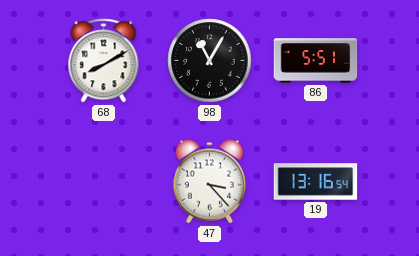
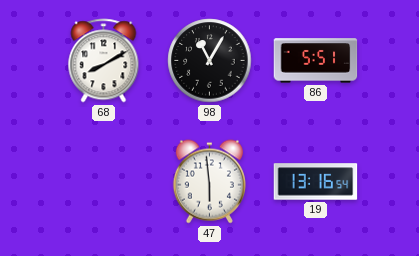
47: 3:23 -> 5:59 (209, 182)
